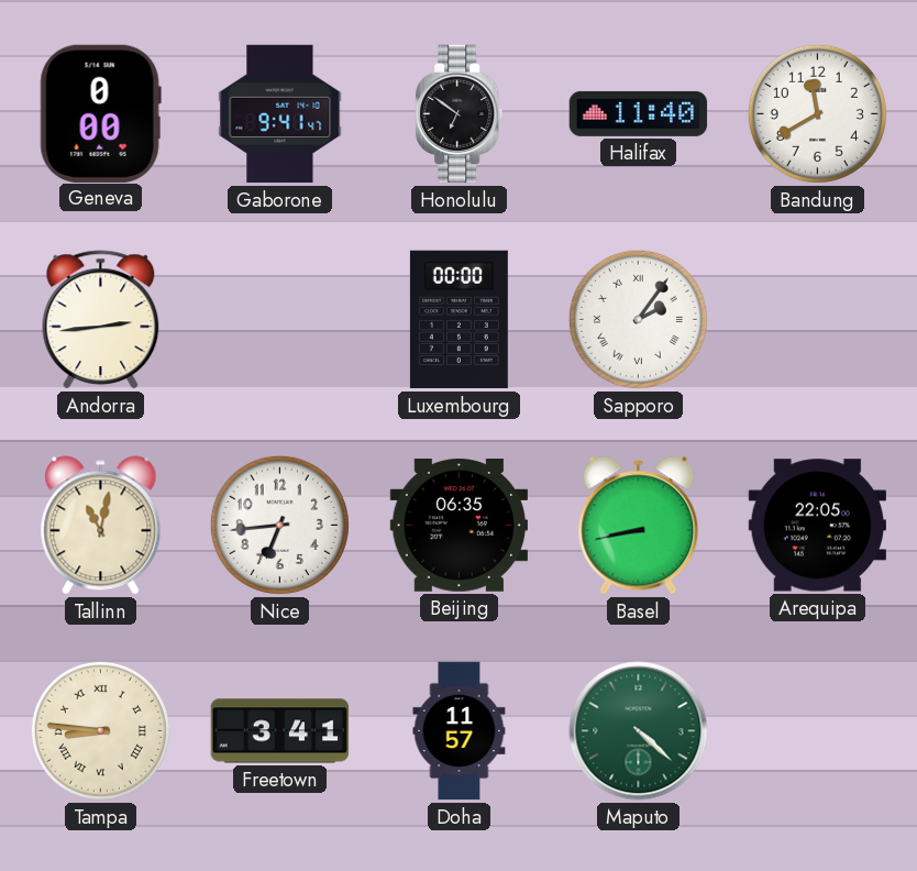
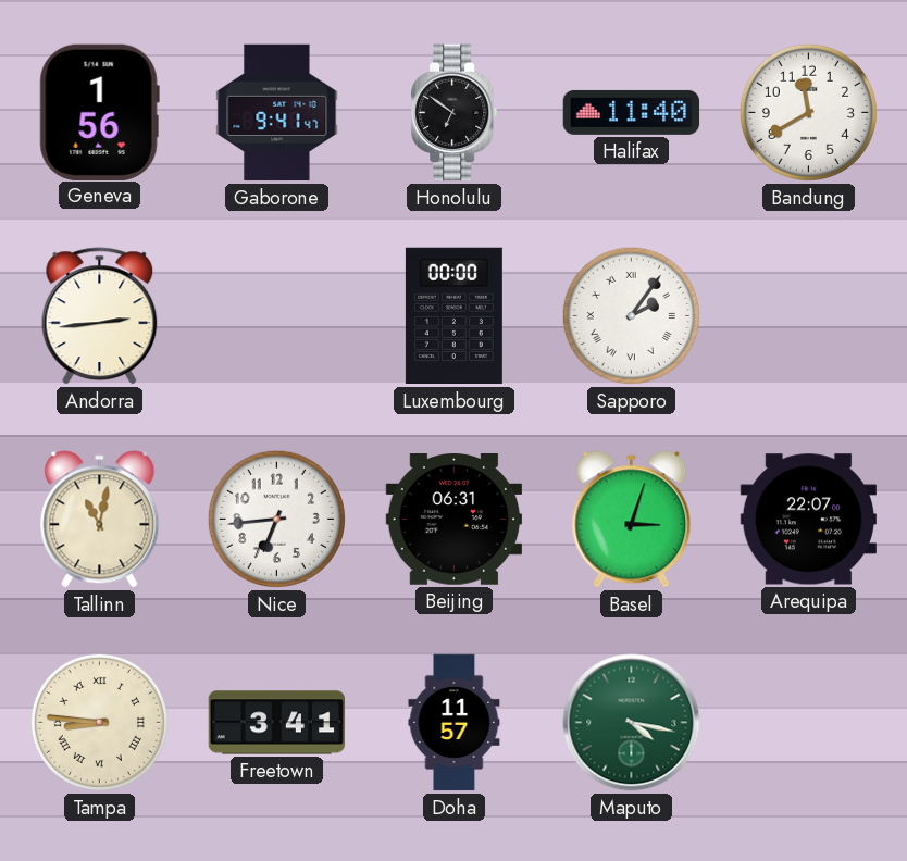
Geneva: 0:00 -> 1:56 (99, 112)
Beijing: 06:35 -> 06:31 (453, 520)
Basel: 8:43 -> 3:03 (632, 520)
Arequipa: 22:05 -> 22:07 (808, 520)
Maputo: 4:22 -> 4:17 (632, 723)
